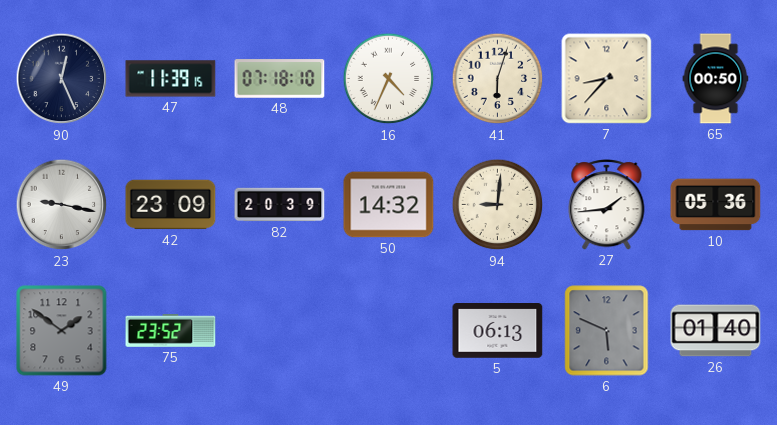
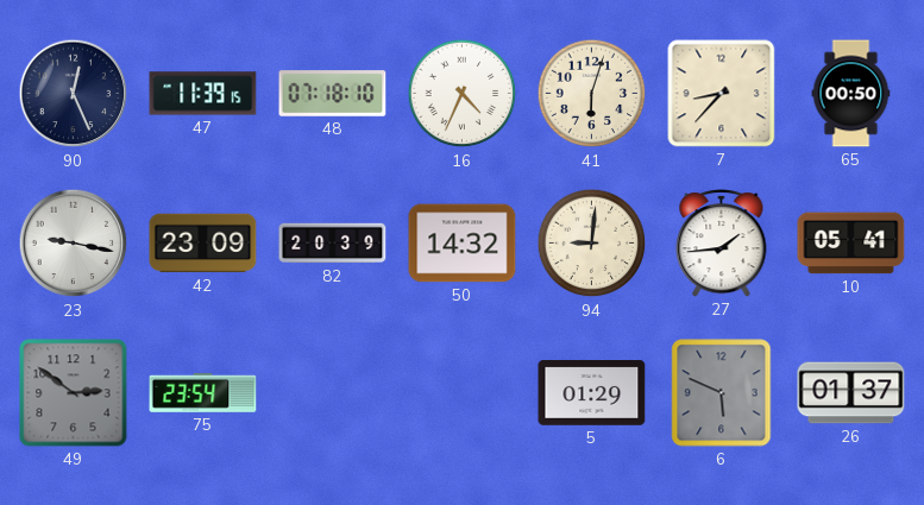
10: 05:36 -> 05:41 (851, 244)
49: 1:51 -> 2:51 (74, 393)
75: 23:52 -> 23:54 (203, 393)
5: 06:13 -> 01:29 (592, 393)
26: 01:40 -> 01:37 (851, 393)
